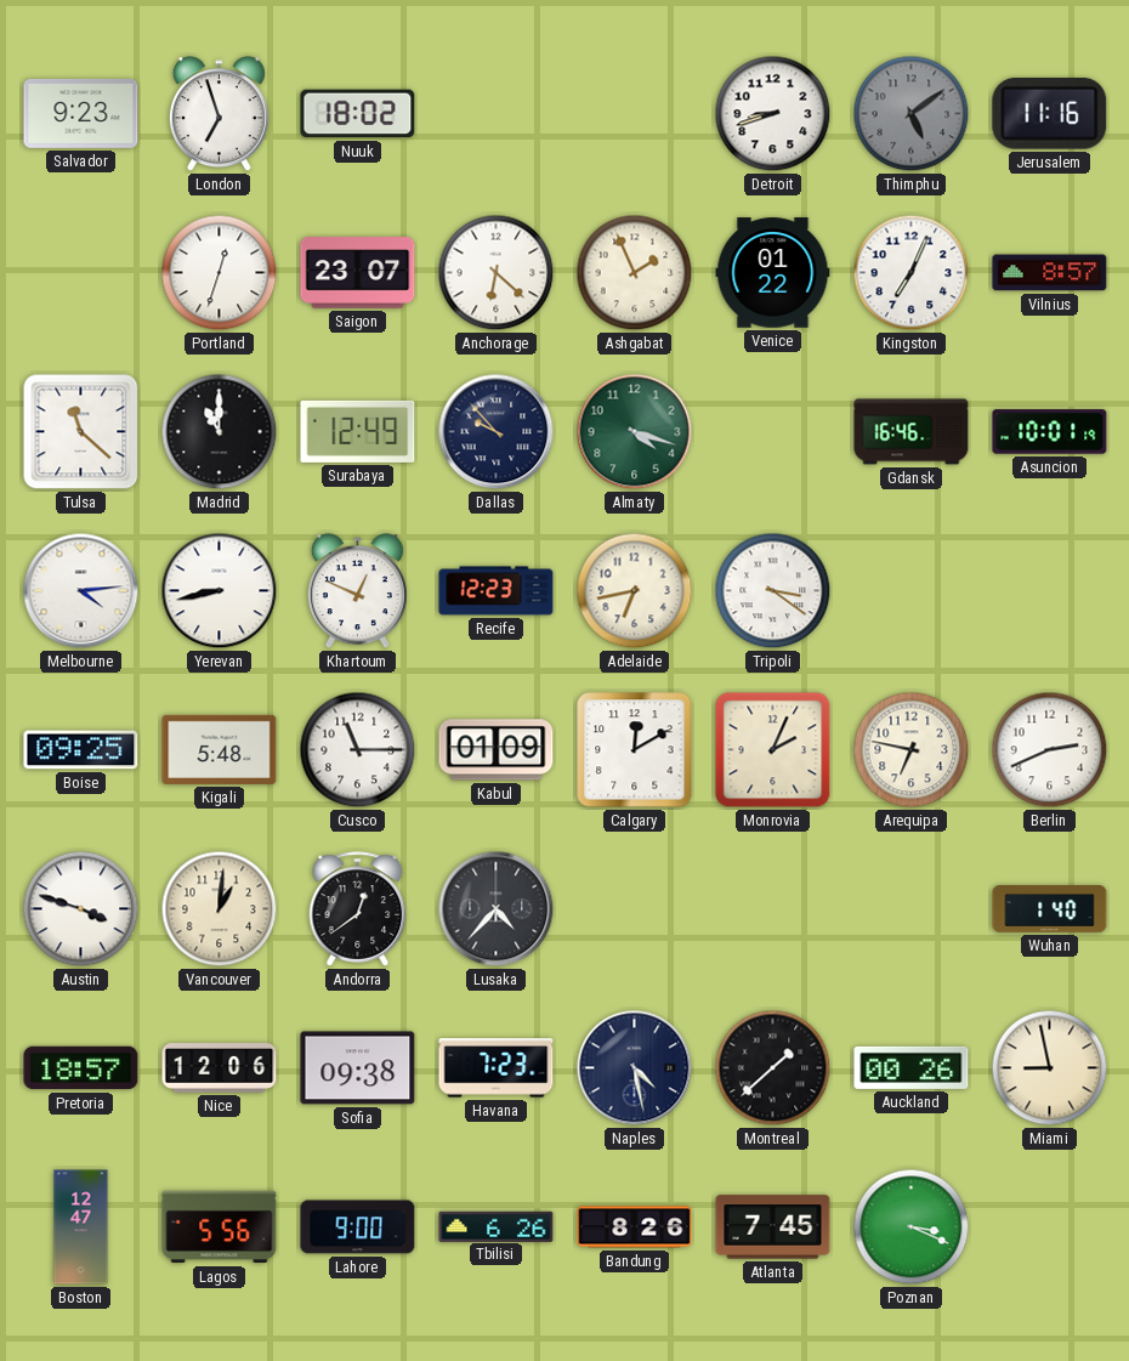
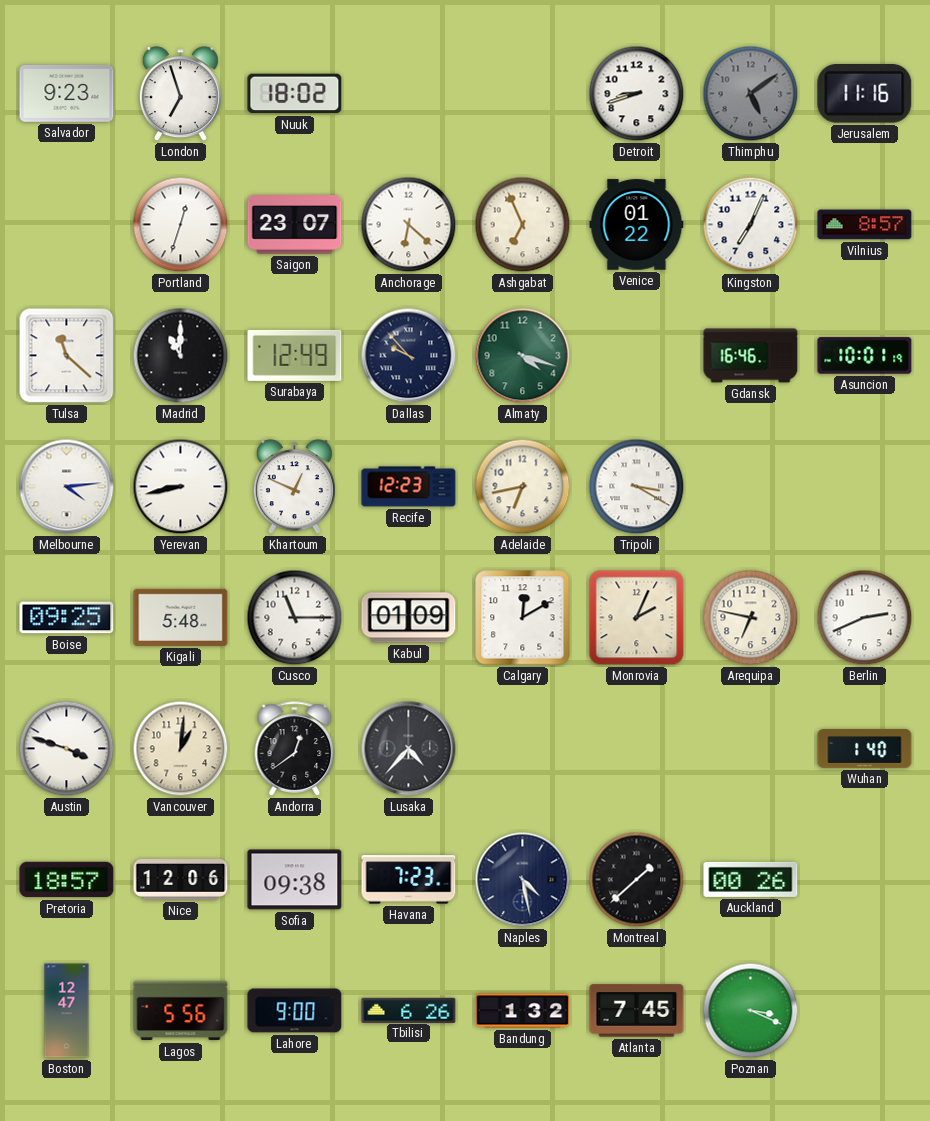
Ashgabat: 1:56 -> 6:56 (523, 225)
Tripoli: 3:21 -> 3:20 (637, 487)
Miami: 8:58 -> none (1050, 1068)
Bandung: 8:26 -> 1:32 (523, 1011)
